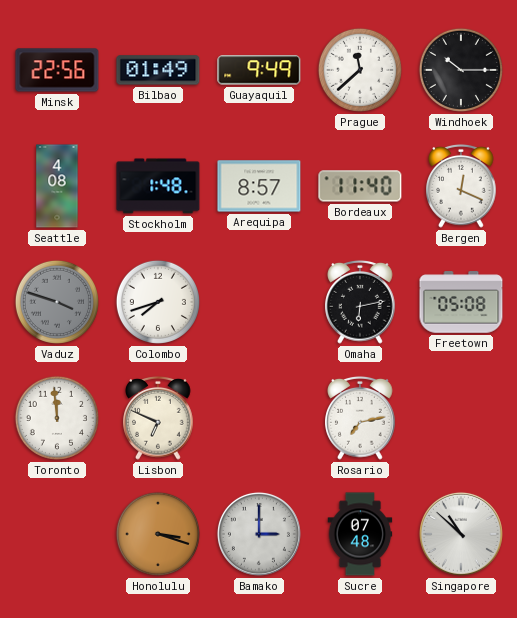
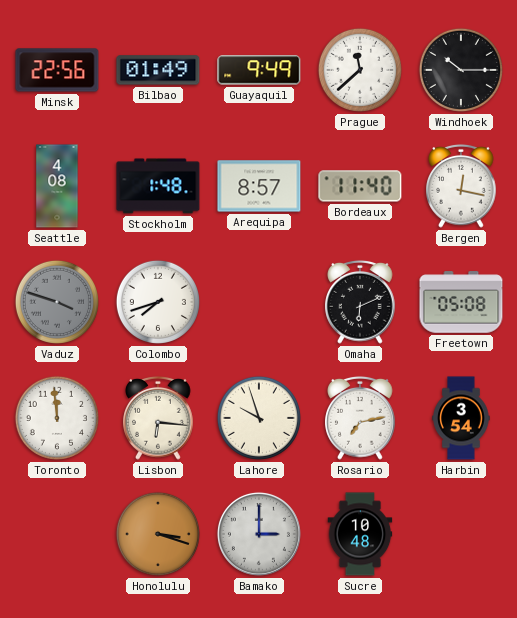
Bergen: 12:19 -> 12:17 (461, 186)
Omaha: 6:13 -> 6:11 (360, 302)
Lisbon: 6:49 -> 6:16 (158, 418)
Lahore: none -> 9:57 (259, 418)
Harbin: none -> 3:54 (461, 418)
Sucre: 07:48 -> 10:48 (360, 534)
Singapore: 10:52 -> none (461, 534)
